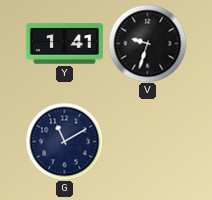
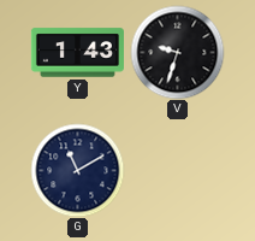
Y: 1:41 -> 1:43 (77, 53)
